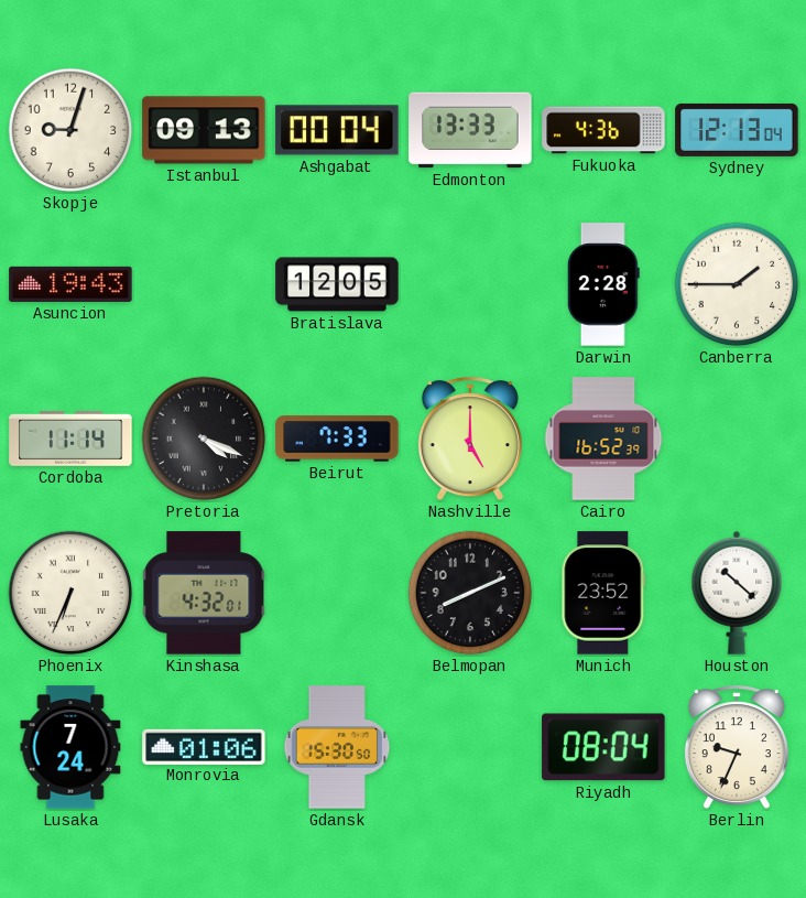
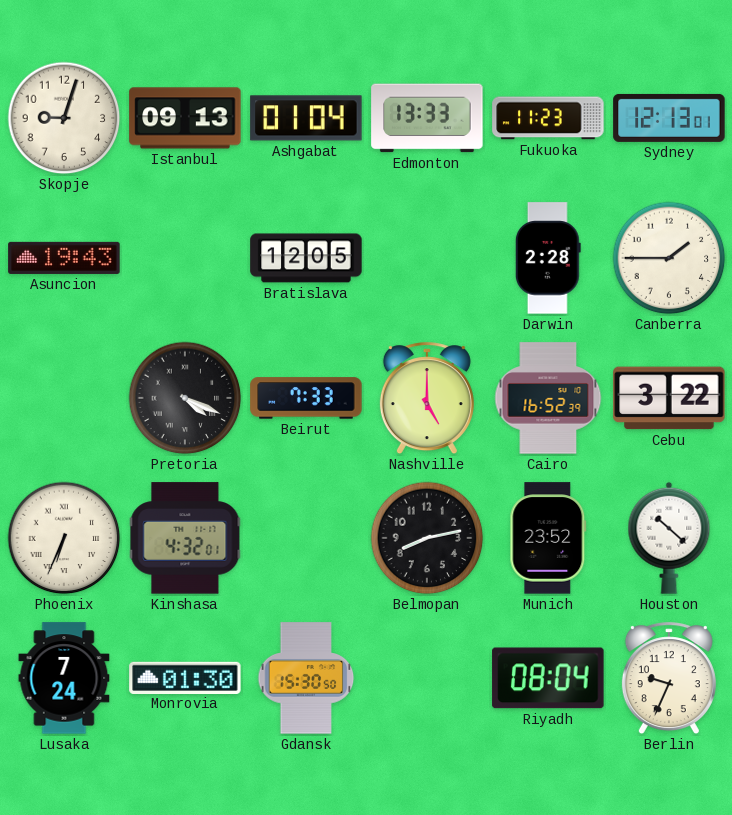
Ashgabat: 00:04 -> 01:04 (306, 118)
Fukuoka: 4:36 -> 11:23 (548, 118)
Sydney: 12:13:04 -> 12:13:01 (669, 118)
Cordoba: 11:14 -> none (70, 440)
Cebu: none -> 3:22 (669, 398)
Belmopan: 8:11 -> 8:13 (427, 538)
Monrovia: 01:06 -> 01:30 (185, 677)
